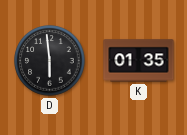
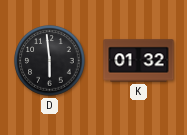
K: 01:35 -> 01:32 (139, 61)
